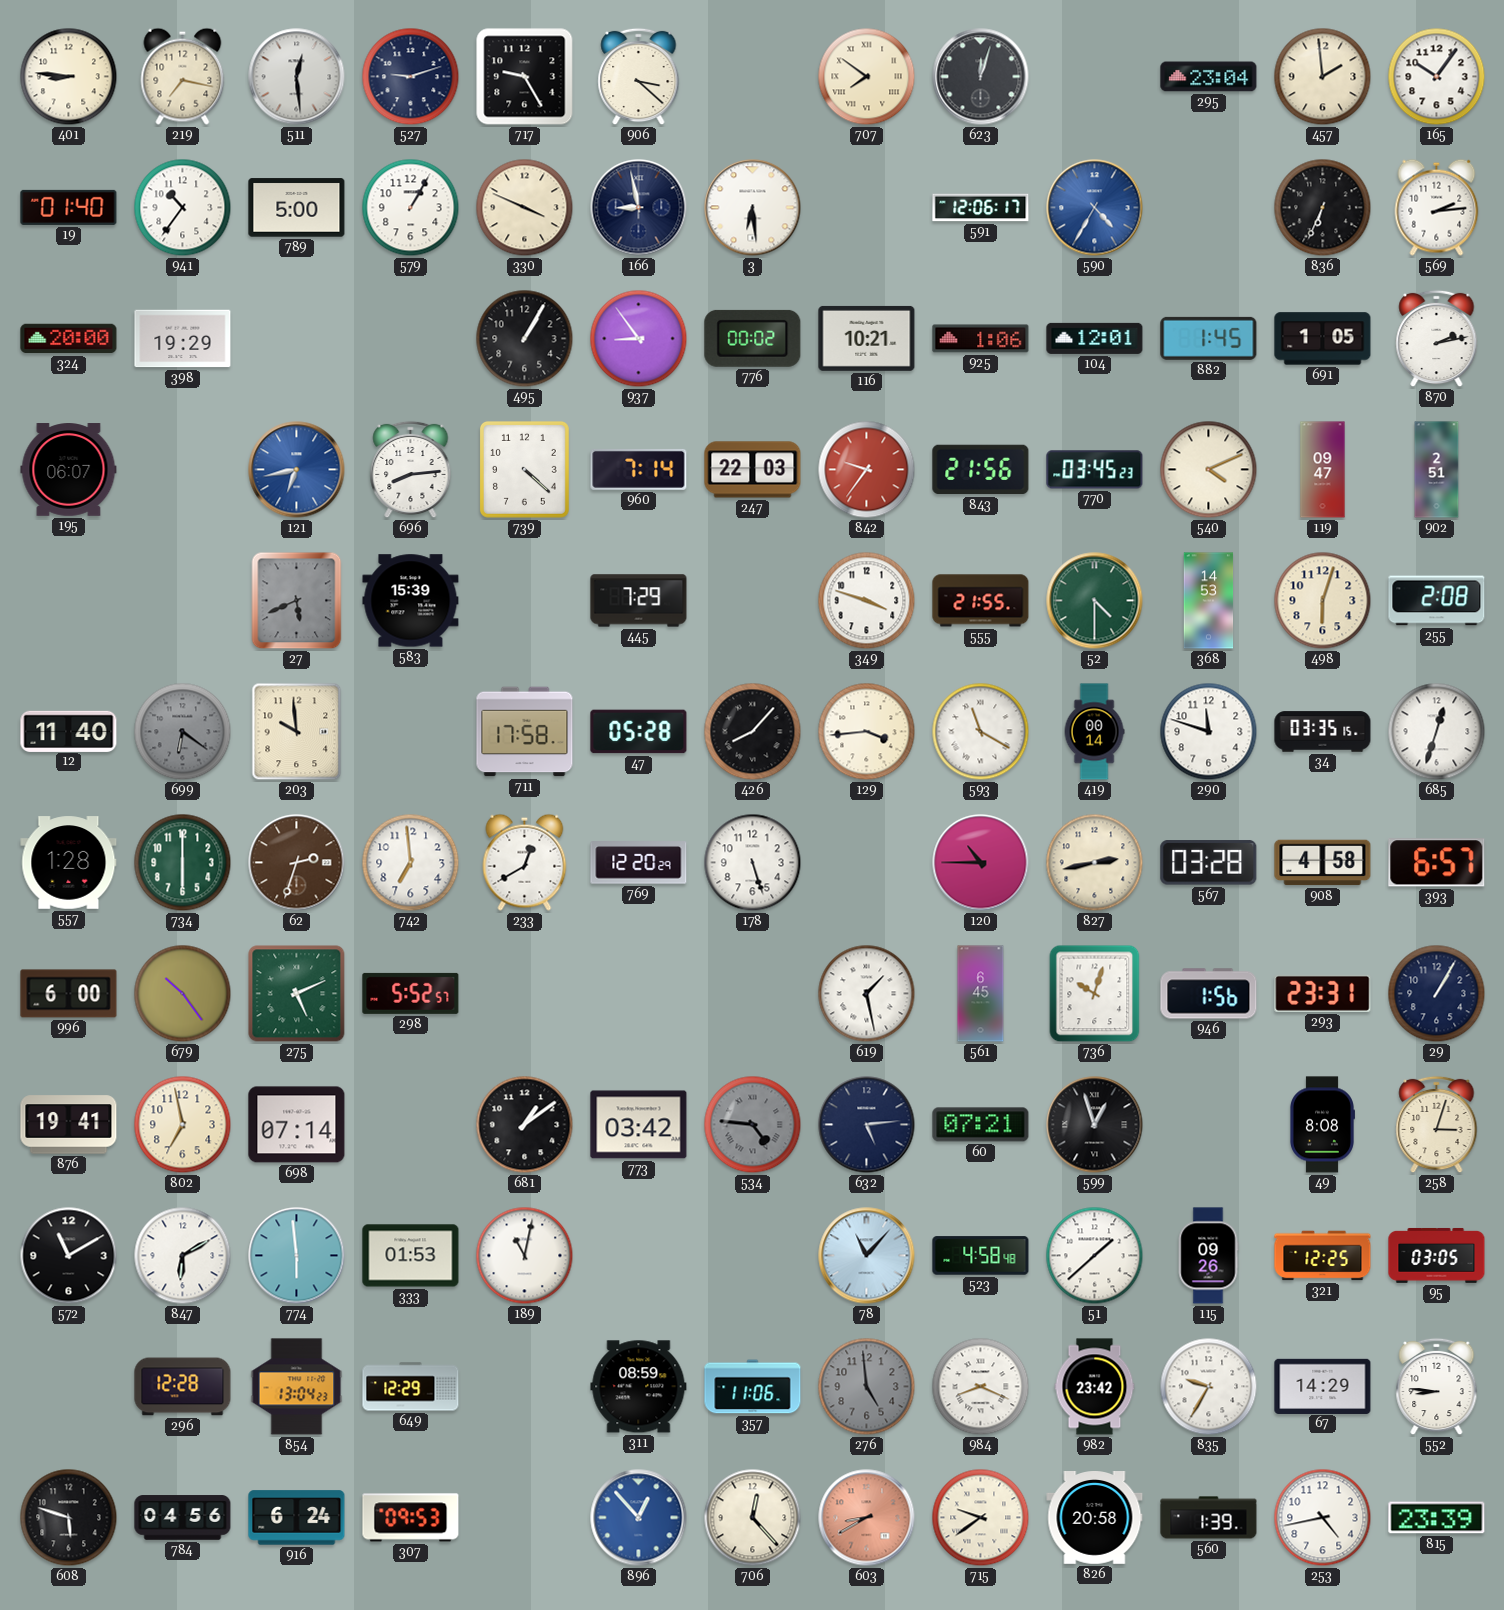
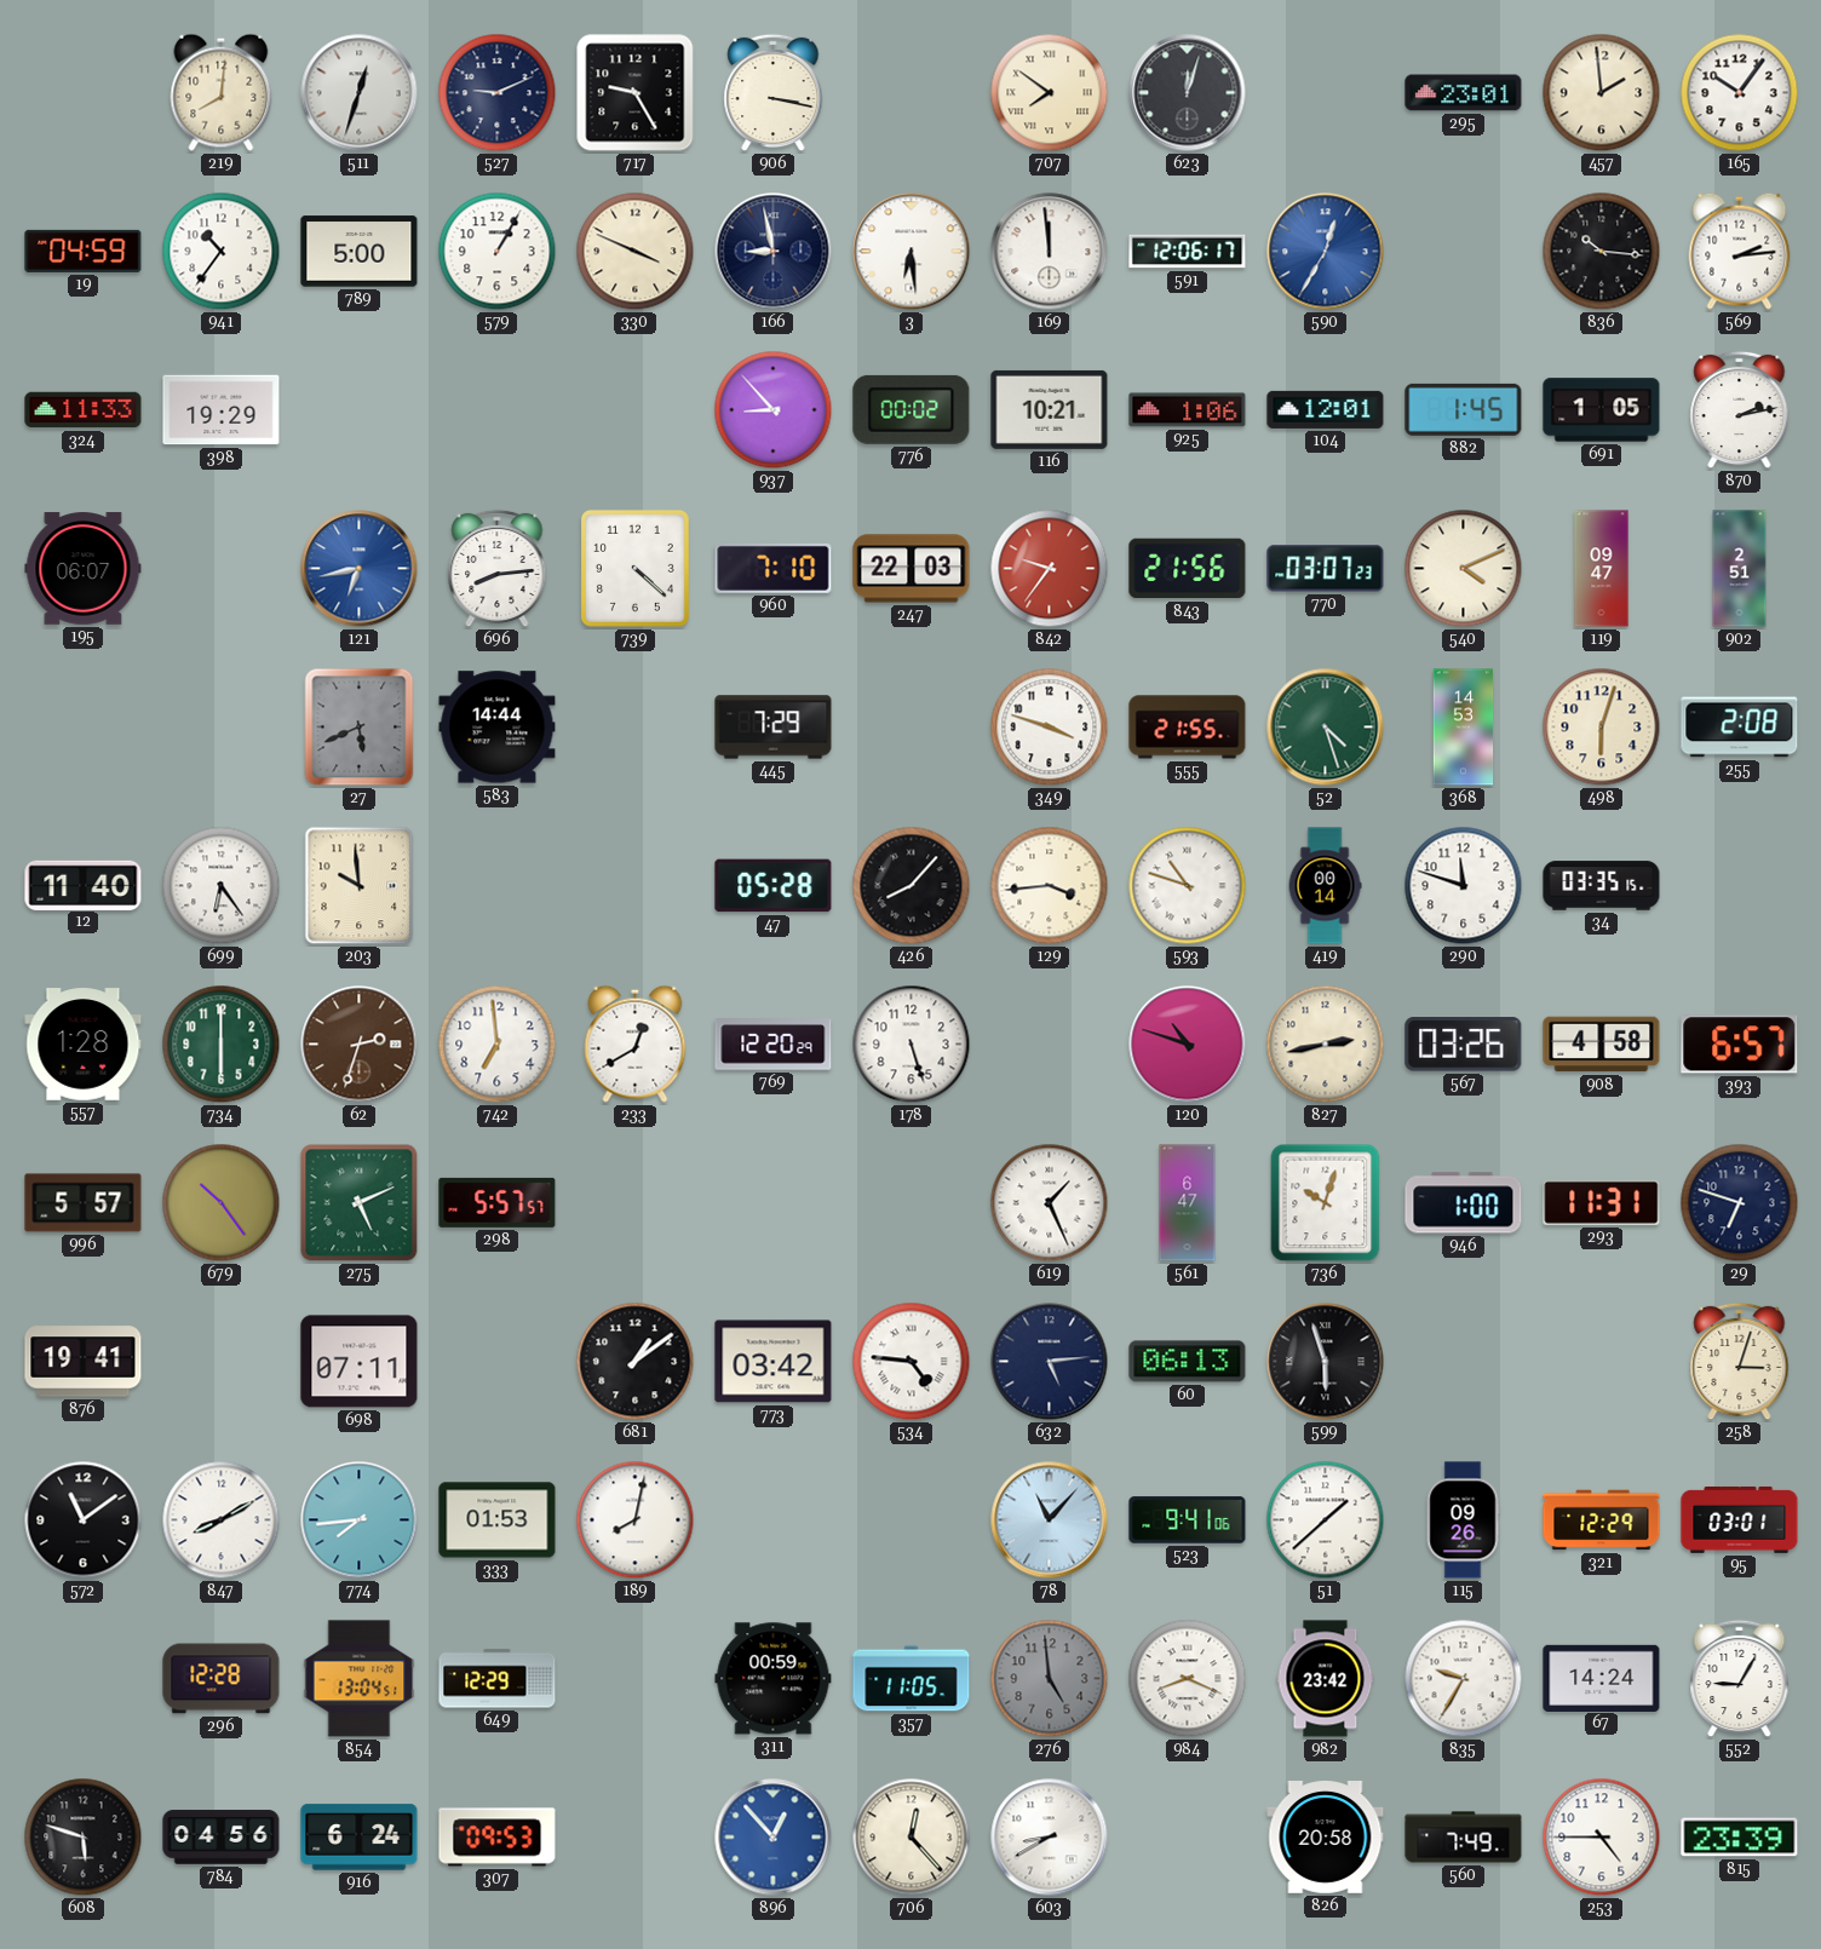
401: 8:46 -> none (69, 77)
219: 7:17 -> 8:01 (222, 92)
511: 12:29 -> 12:33 (360, 93)
527: 9:12 -> 9:11 (498, 93)
906: 3:22 -> 3:17 (774, 93)
295: 23:04 -> 23:01 (1464, 93)
19: 01:40 -> 04:59 (84, 251)
169: none -> 11:59 (1050, 252)
590: 4:35 -> 12:35 (1326, 252)
836: 6:34 -> 10:16 (1602, 252)
324: 20:00 -> 11:33 (84, 410)
495: 1:05 -> none (525, 339)
937: 8:54 -> 8:53 (774, 410)
960: 7:14 -> 7:10 (774, 568)
770: 03:45 -> 03:07 (1326, 569)
583: 15:39 -> 14:44 (498, 728)
52: 4:30 -> 4:27 (1326, 728)
699: 6:21 -> 6:24 (222, 886)
699 dial: grey -> white (222, 886)
711: 17:58 -> none (525, 732)
593: 11:20 -> 10:48 (1188, 886)
685: 12:33 -> none (1437, 732)
120: 10:45 -> 10:48 (1188, 1045)
567: 03:28 -> 03:26 (1464, 1045)
996: 6:00 -> 5:57 (84, 1203)
298: 5:52 -> 5:57 (498, 1202)
619: 1:28 -> 1:26 (1050, 1203)
561: 6:45 -> 6:47 (1188, 1203)
946: 1:56 -> 1:00 (1464, 1203)
293: 23:31 -> 11:31 (1602, 1202)
29: 1:05 -> 6:48 (1740, 1203)
802: 6:58 -> none (183, 1125)
698: 07:14 -> 07:11 (360, 1362)
534 dial: grey -> white (912, 1362)
60: 07:21 -> 06:13 (1188, 1362)
599: 12:57 -> 5:57 (1326, 1362)
49: 8:08 -> none (1322, 1125)
572: 11:10 -> 11:09 (84, 1520)
847: 6:10 -> 8:10 (222, 1520)
774: 5:59 -> 7:44 (360, 1520)
189: 11:02 -> 8:02 (636, 1520)
523: 4:58 -> 9:41 (1188, 1520)
321: 12:25 -> 12:29 (1602, 1520)
95: 03:05 -> 03:01 (1740, 1519)
854: 13:04:23 -> 13:04:51 (360, 1679)
311: 08:59 -> 00:59 (774, 1679)
357: 11:06 -> 11:05 (912, 1679)
67: 14:29 -> 14:24 (1602, 1678)
552: 8:46 -> 9:05 (1740, 1679)
603 dial: salmon -> white (1050, 1838)
715: 9:39 -> none (981, 1518)
560: 1:39 -> 7:49 (1464, 1838)
253: 4:43 -> 4:45 (1602, 1838)
